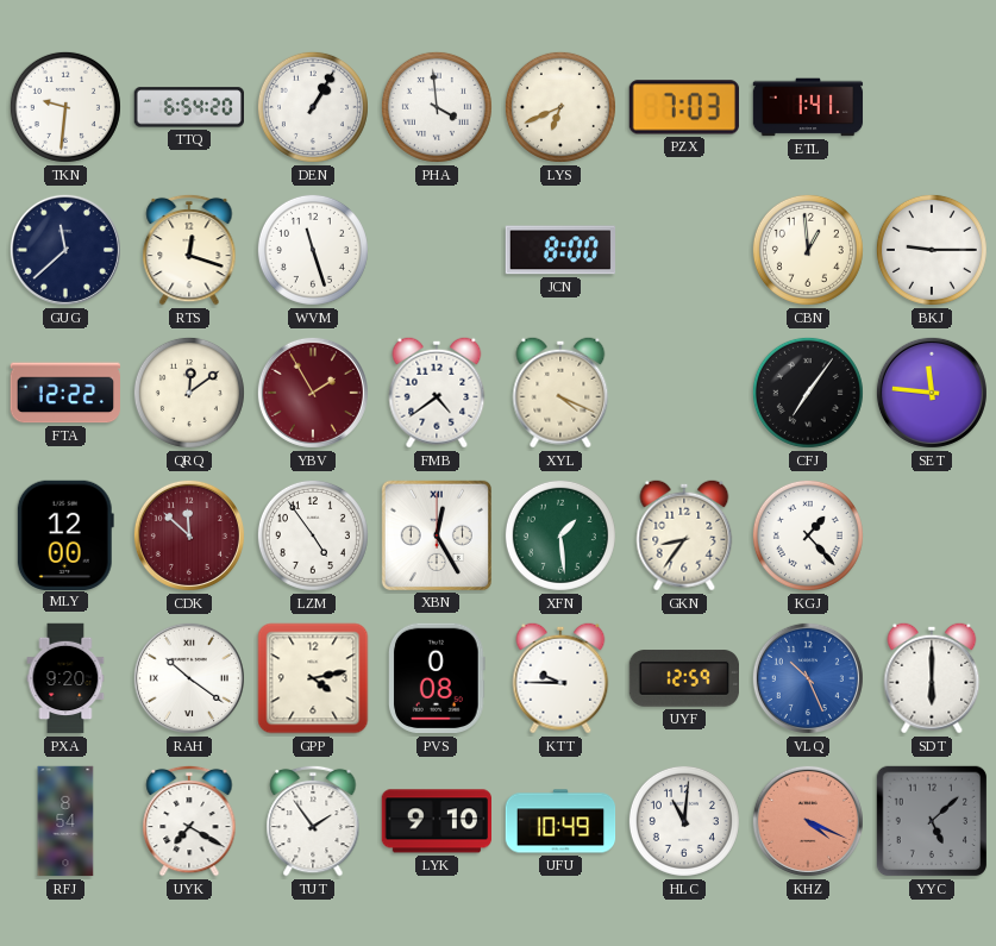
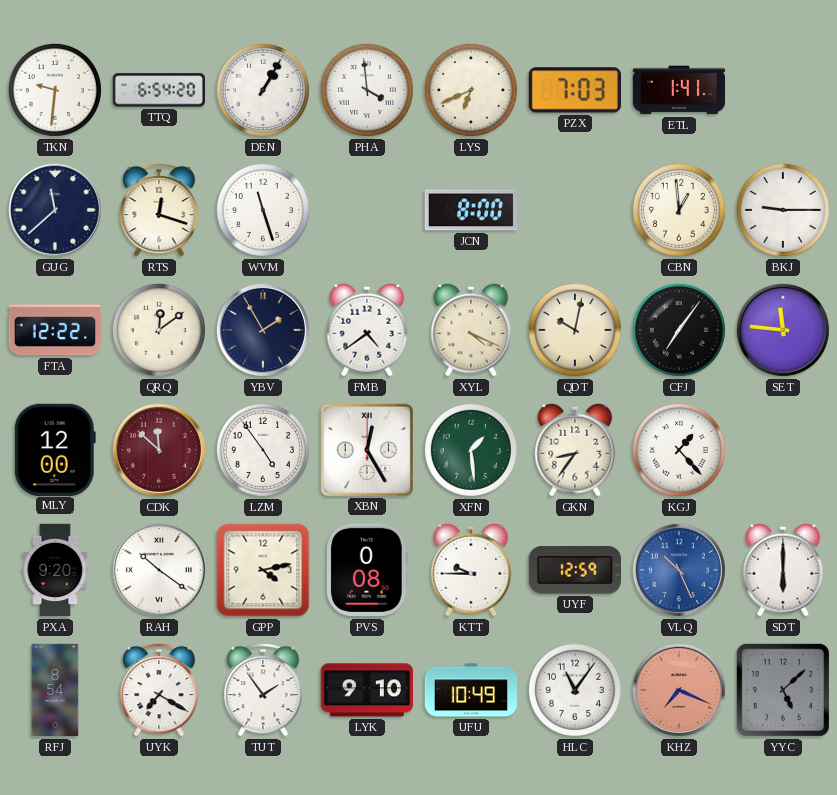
YBV dial: burgundy -> navy (263, 330)
QDT: none -> 10:02 (575, 330)
HLC: 11:01 -> 11:06 (575, 690)
KHZ: 4:19 -> 7:19 (679, 690)
